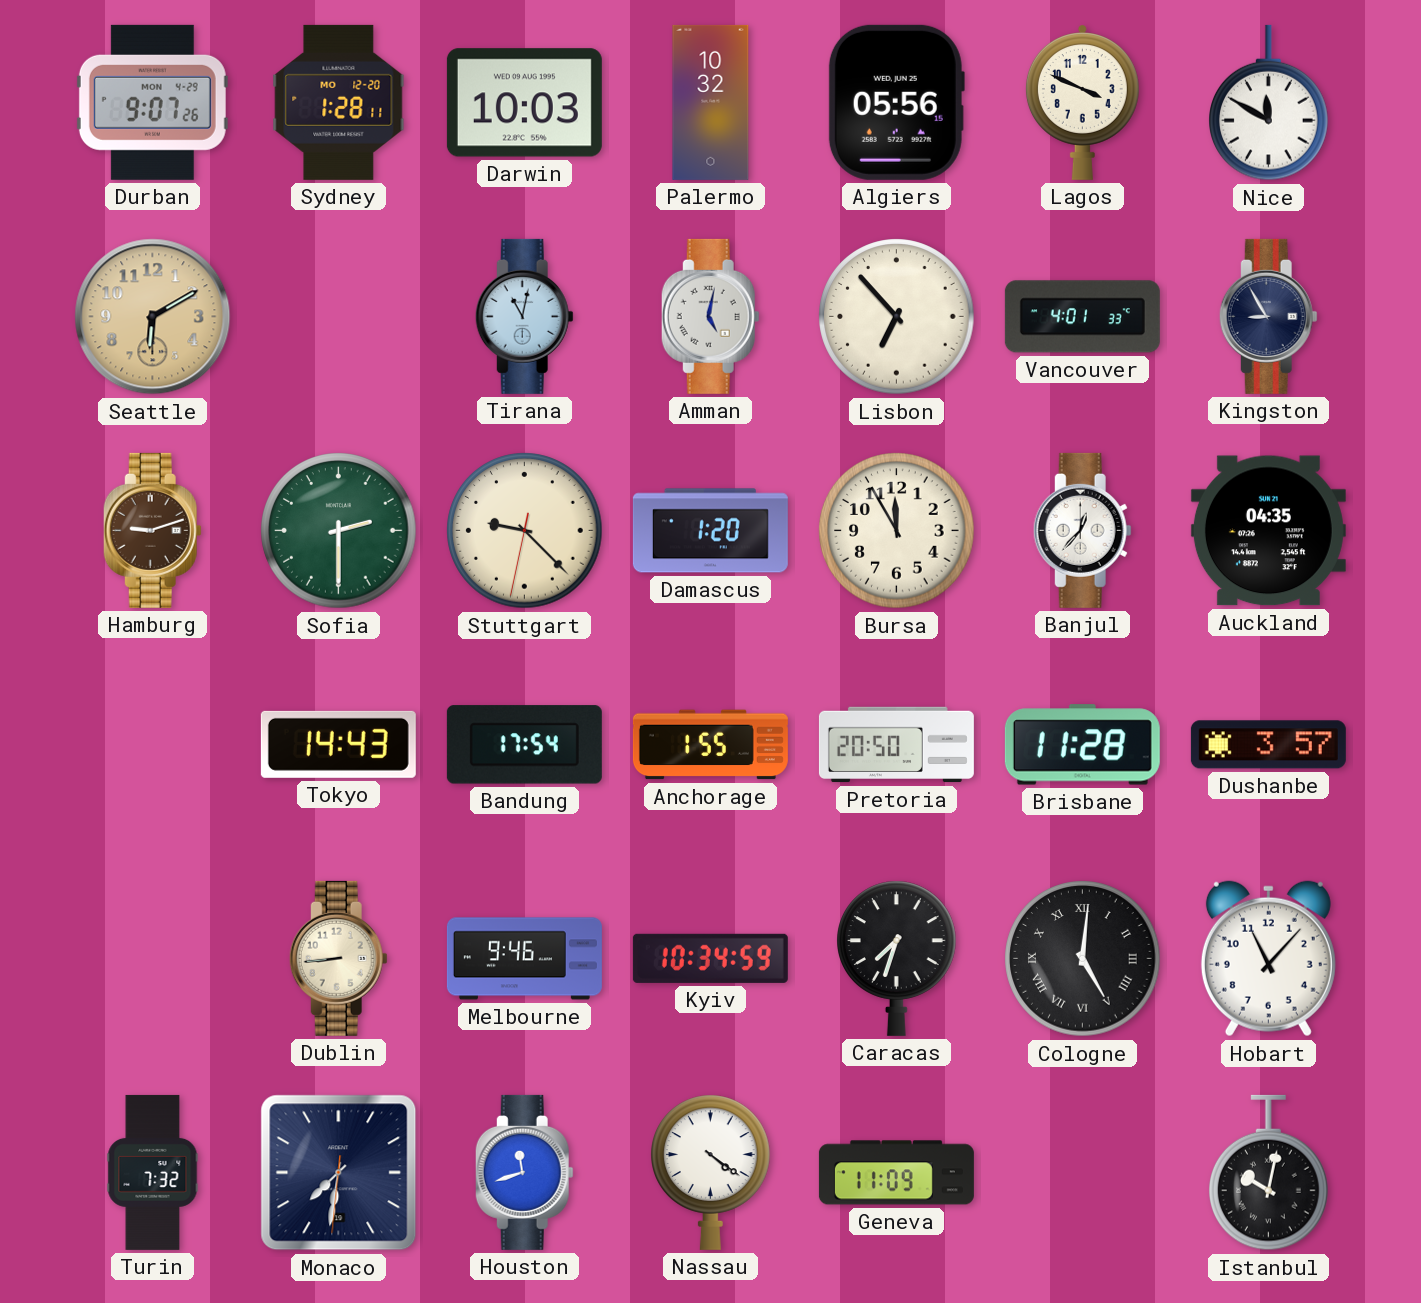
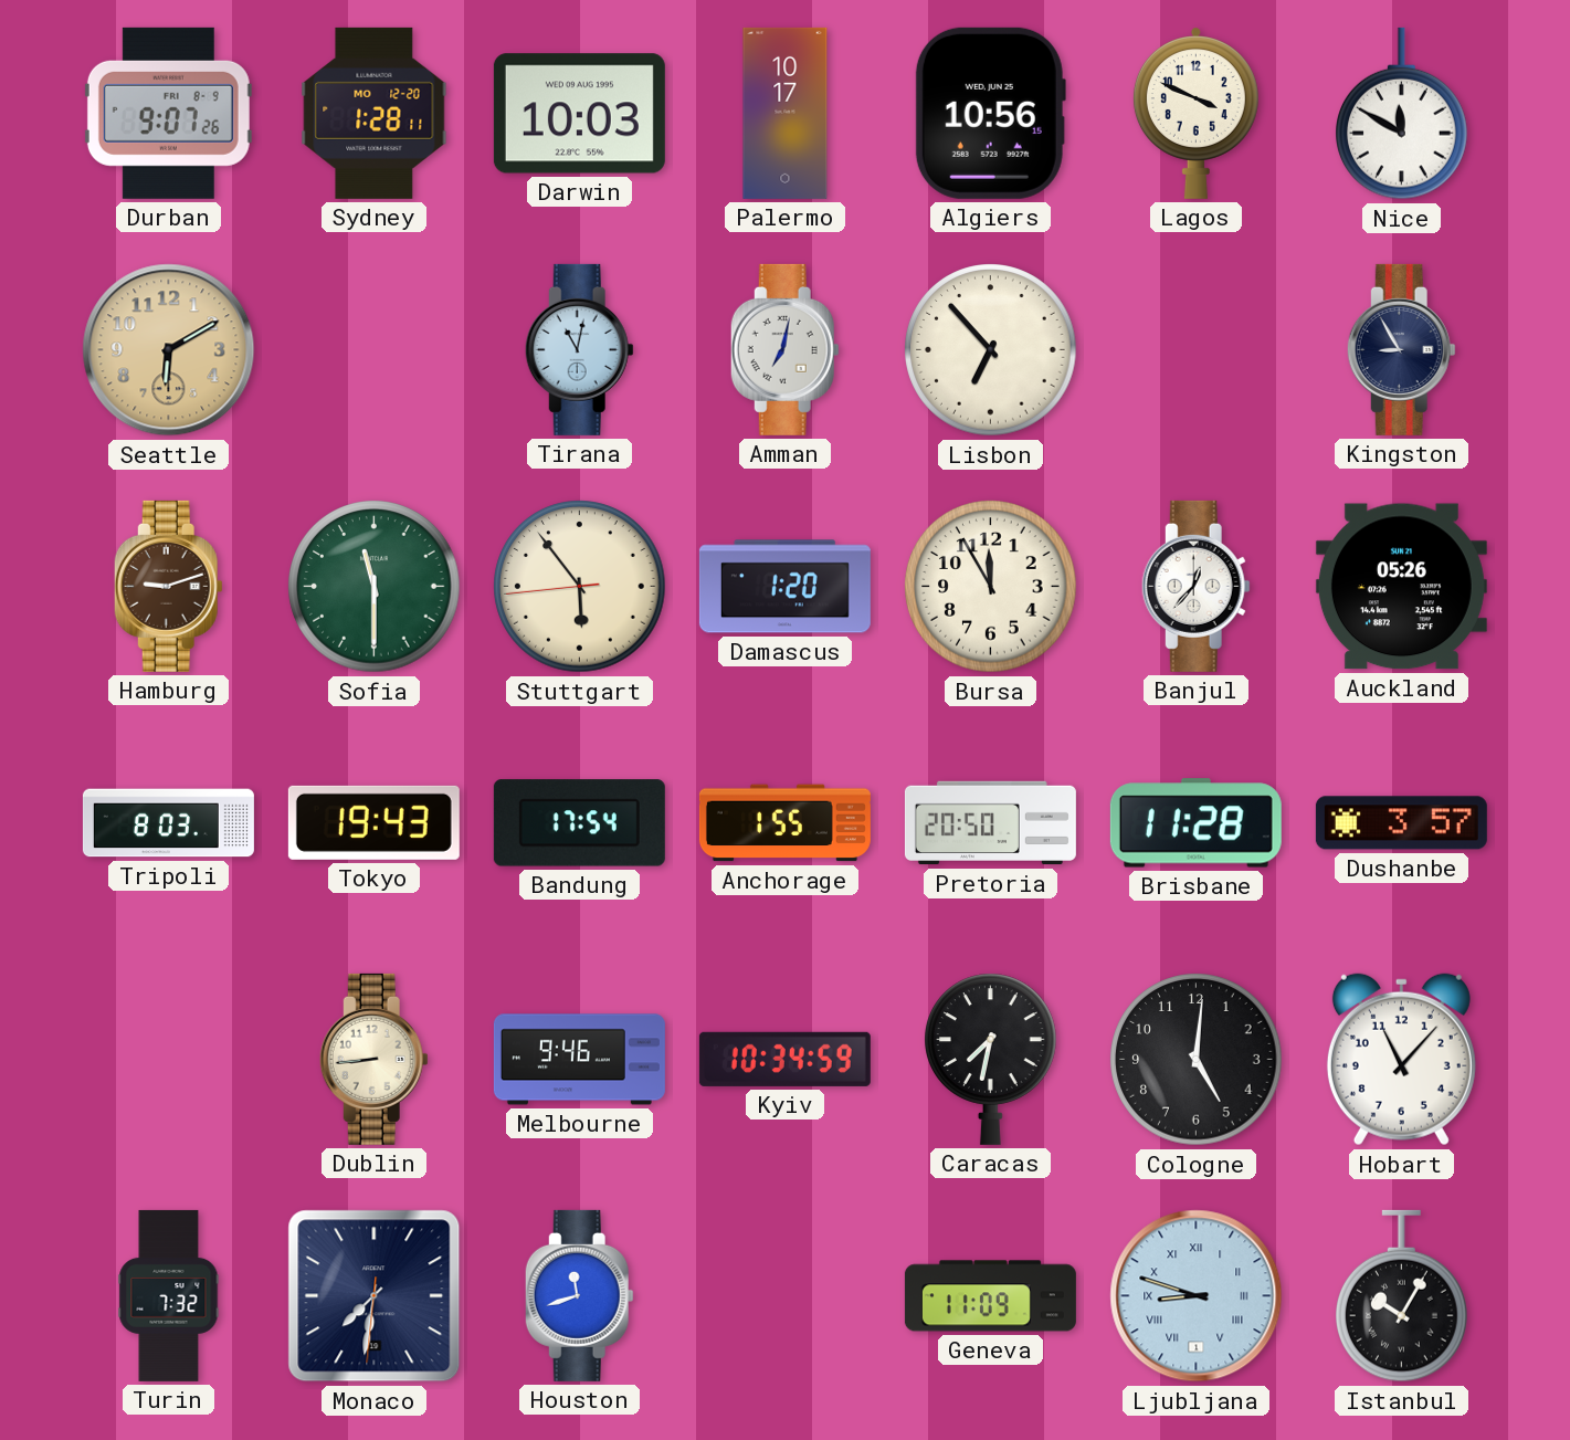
Durban date: MON 4-29 -> FRI 8-9 (168, 113)
Palermo: 10:32 -> 10:17 (786, 113)
Algiers: 05:56 -> 10:56 (990, 113)
Amman: 5:02 -> 7:02 (784, 349)
Vancouver: 4:01 -> none (1082, 317)
Sofia: 2:30 -> 11:30 (375, 587)
Stuttgart: 9:22 -> 5:53 (580, 587)
Auckland: 04:35 -> 05:26 (1401, 587)
Tripoli: none -> 8:03 (168, 823)
Tokyo: 14:43 -> 19:43 (373, 822)
Caracas: 7:33 -> 7:32 (991, 1059)
Cologne numerals: Roman -> Arabic (1197, 1060)
Nassau: 4:21 -> none (711, 1172)
Ljubljana: none -> 8:48 (1197, 1296)
Istanbul: 10:02 -> 10:05 (1402, 1296)
